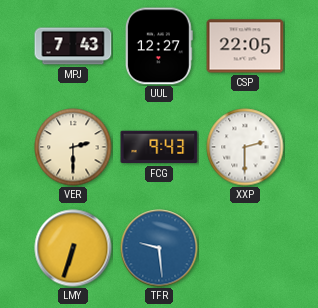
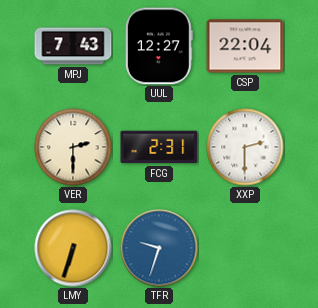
CSP: 22:05 -> 22:04 (245, 46)
FCG: 9:43 -> 2:31 (159, 147)
TFR: 9:29 -> 9:33 (159, 248)
